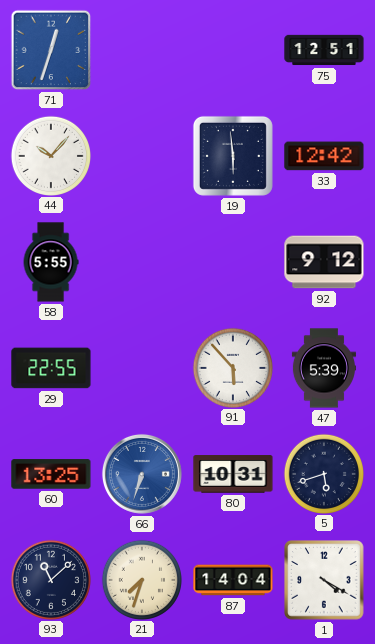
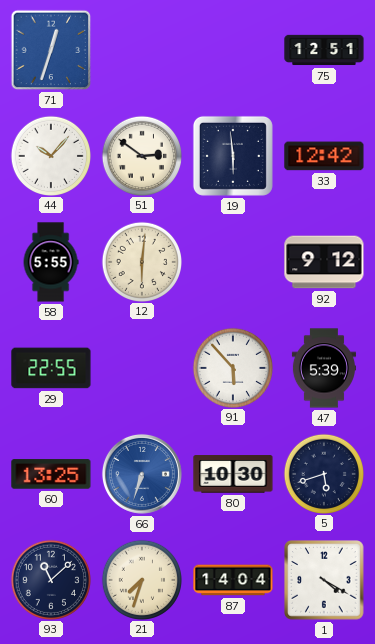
51: none -> 2:51 (141, 155)
12: none -> 6:01 (141, 261)
80: 10:31 -> 10:30 (233, 474)
